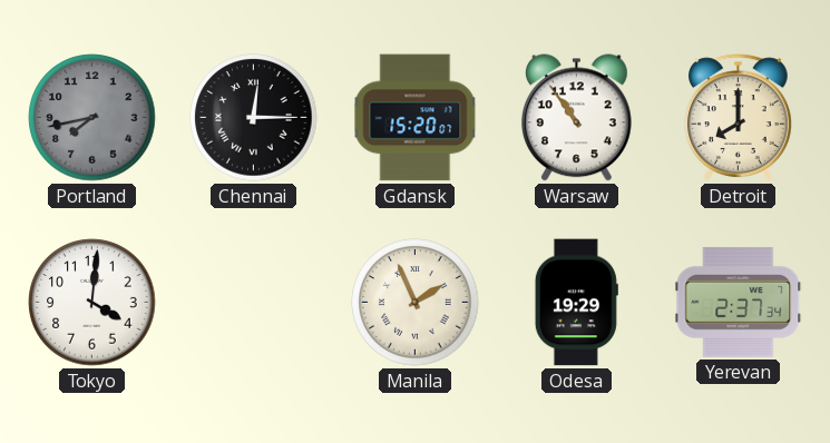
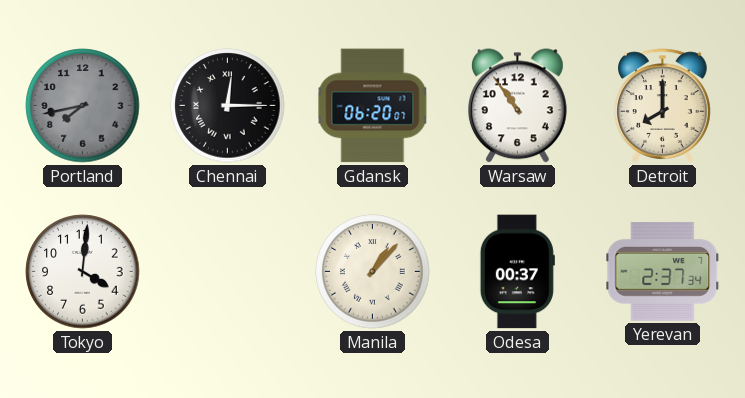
Gdansk: 15:20 -> 06:20 (373, 106)
Manila: 1:56 -> 1:07 (373, 272)
Odesa: 19:29 -> 00:37 (517, 272)
